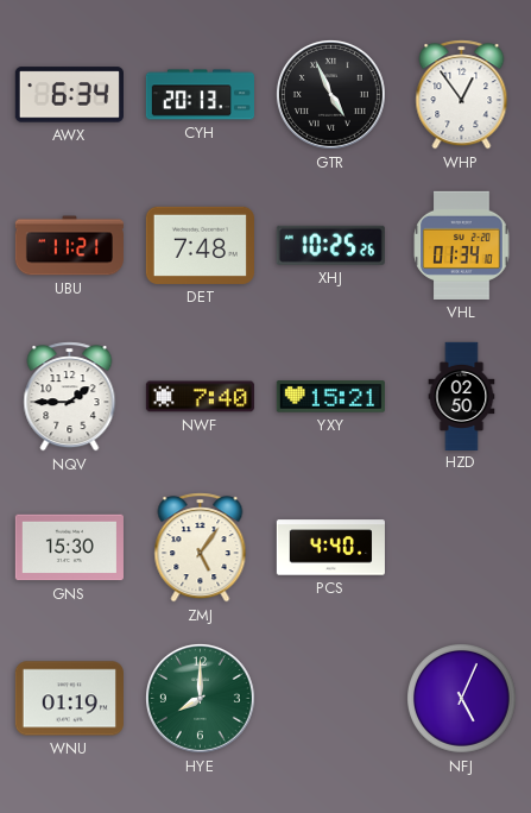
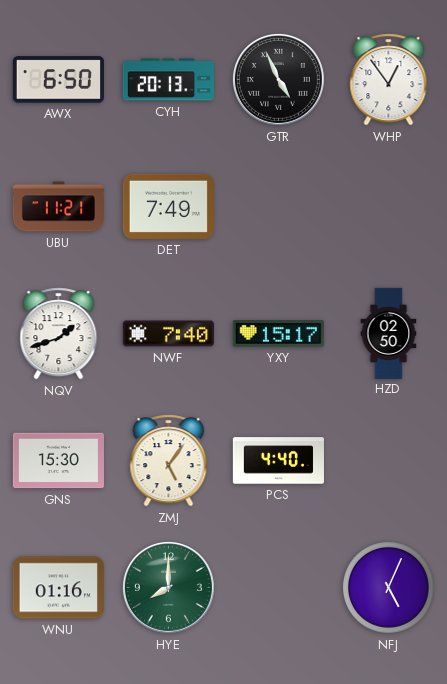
AWX: 6:34 -> 6:50 (58, 80)
DET: 7:48 -> 7:49 (168, 206)
XHJ: 10:25 -> none (330, 245)
VHL: 01:34 -> none (462, 245)
NQV: 1:45 -> 1:42 (59, 334)
YXY: 15:21 -> 15:17 (278, 334)
WNU: 01:19 -> 01:16 (58, 588)
